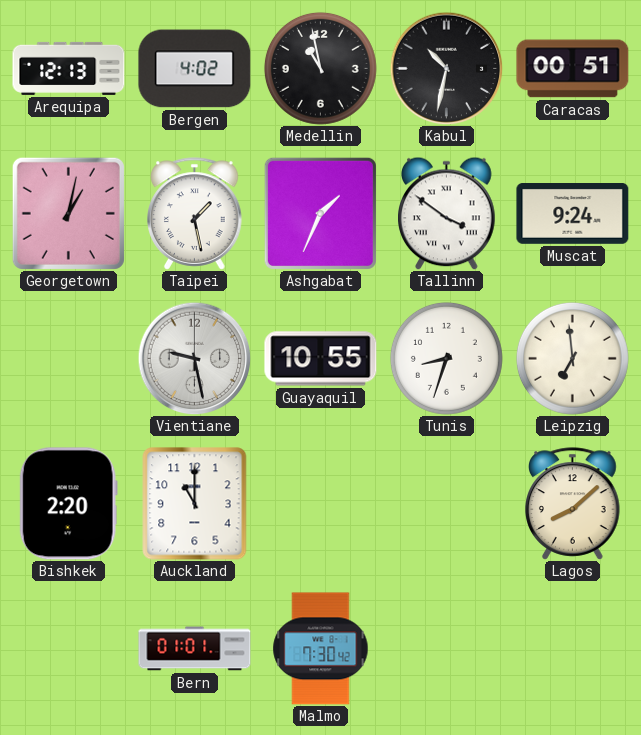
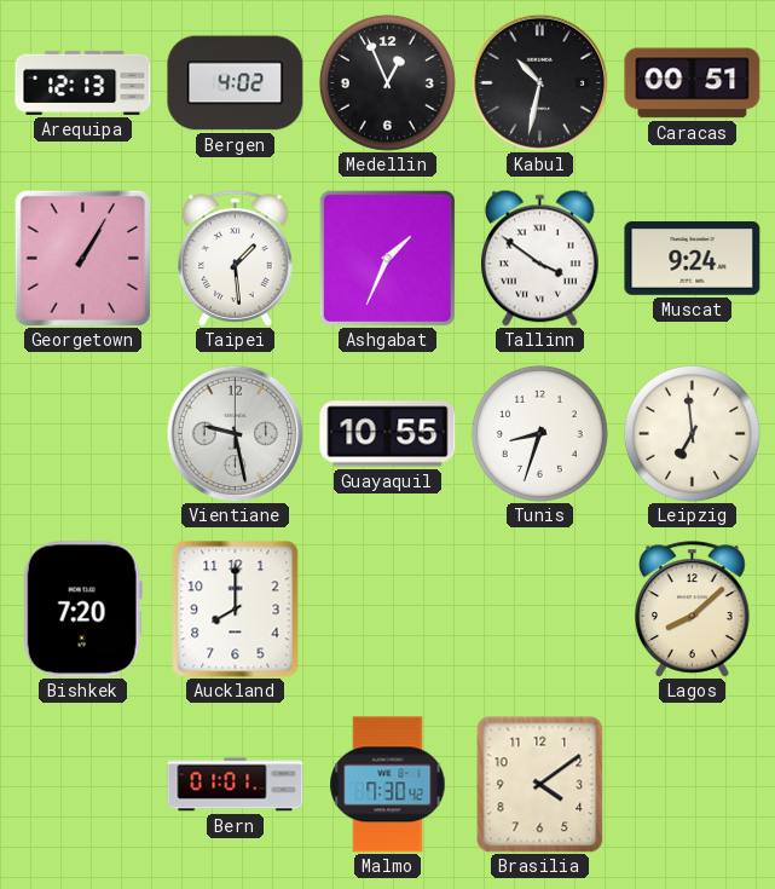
Medellin: 10:58 -> 12:56 (387, 82)
Georgetown: 1:02 -> 1:05 (82, 258)
Taipei: 1:28 -> 1:29 (236, 259)
Bishkek: 2:20 -> 7:20 (82, 610)
Auckland: 11:00 -> 8:00 (236, 610)
Brasilia: none -> 4:09 (540, 784)
